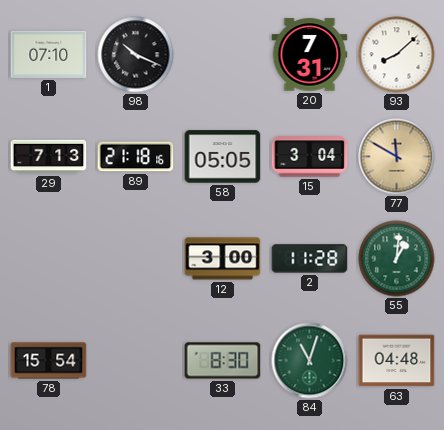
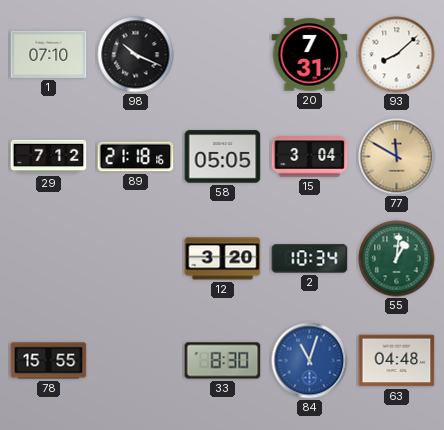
29: 7:13 -> 7:12 (49, 157)
12: 3:00 -> 3:20 (223, 259)
2: 11:28 -> 10:34 (310, 259)
78: 15:54 -> 15:55 (49, 361)
84 dial: green -> blue (310, 361)
